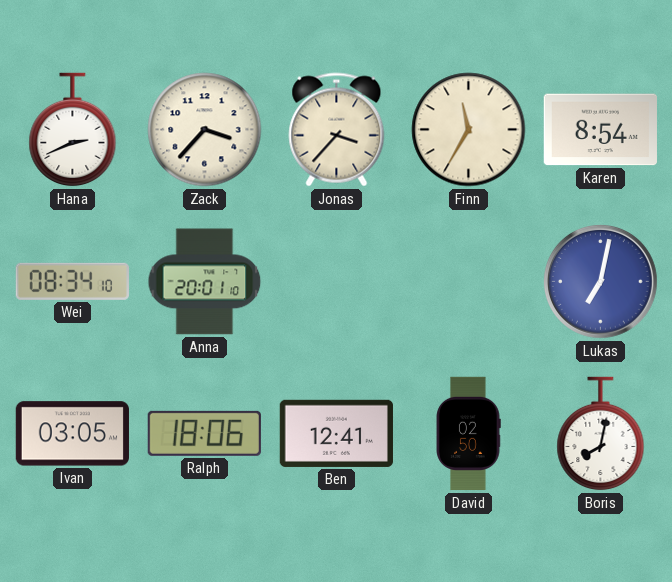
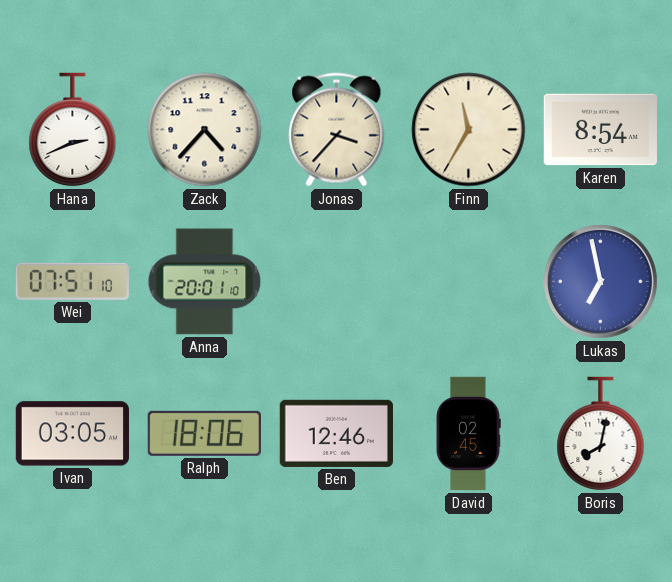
Zack: 3:37 -> 4:37 (205, 130)
Wei: 08:34 -> 07:51 (72, 281)
Lukas: 7:02 -> 6:58 (600, 281)
Ben: 12:41 -> 12:46 (336, 433)
David: 02:50 -> 02:45 (468, 434)
